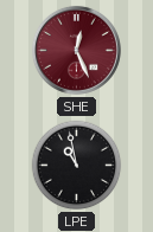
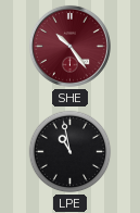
SHE: 12:26 -> 10:24 (69, 46)
